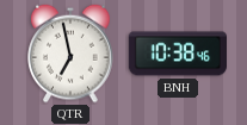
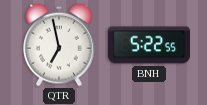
BNH: 10:38 -> 5:22 (148, 45)
